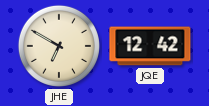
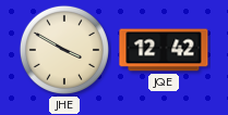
JHE: 6:50 -> 3:50 (64, 50)
